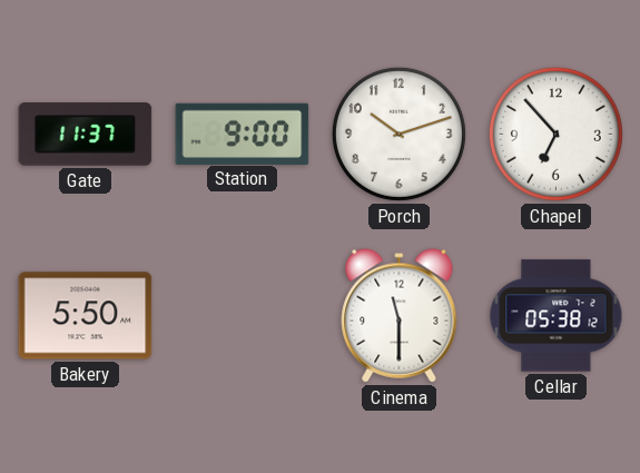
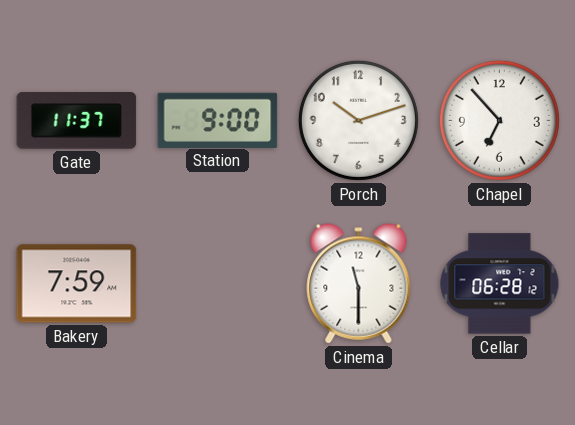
Bakery: 5:50 -> 7:59 (77, 284)
Cellar: 05:38 -> 06:28 (500, 284)
